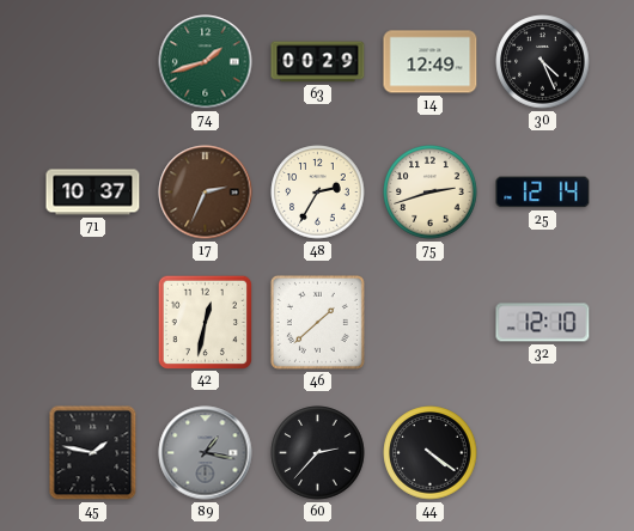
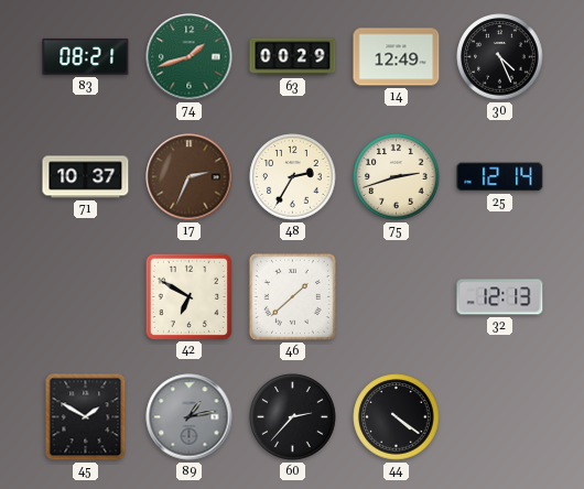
83: none -> 08:21 (86, 56)
42: 12:32 -> 6:50 (188, 296)
32: 12:10 -> 12:13 (500, 297)
45: 1:47 -> 1:50 (86, 417)
89: 1:17 -> 1:13 (190, 417)
